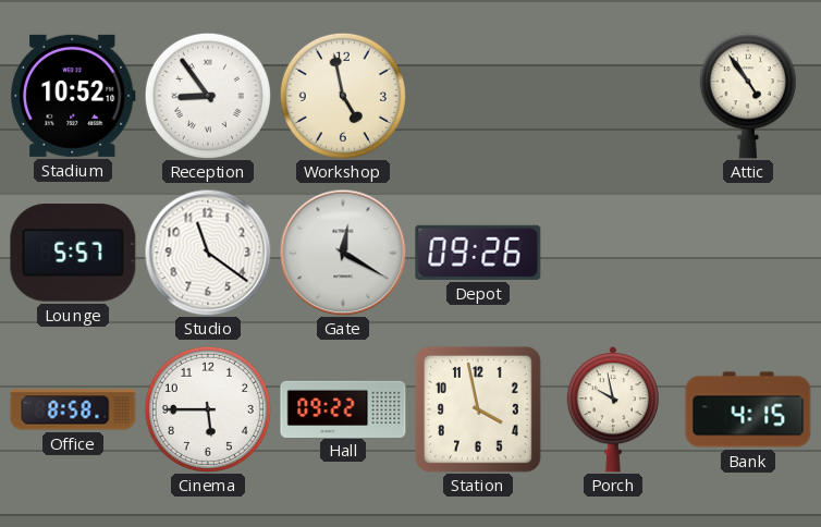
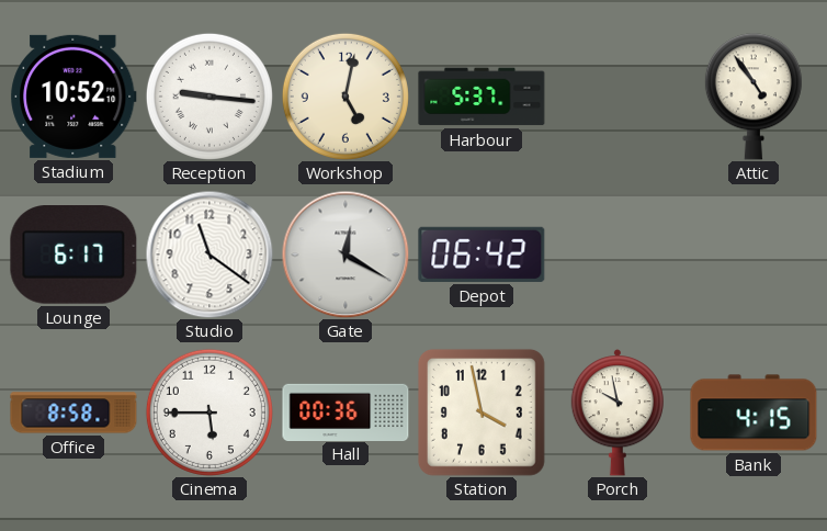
Reception: 8:54 -> 9:16 (209, 97)
Workshop: 4:58 -> 5:02 (345, 97)
Harbour: none -> 5:37 (482, 97)
Lounge: 5:57 -> 6:17 (73, 256)
Depot: 09:26 -> 06:42 (482, 255)
Hall: 09:22 -> 00:36 (345, 411)
